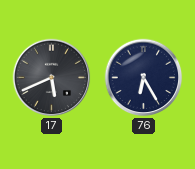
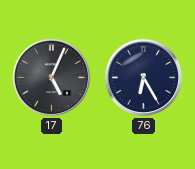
17: 5:41 -> 5:04 (52, 78)
